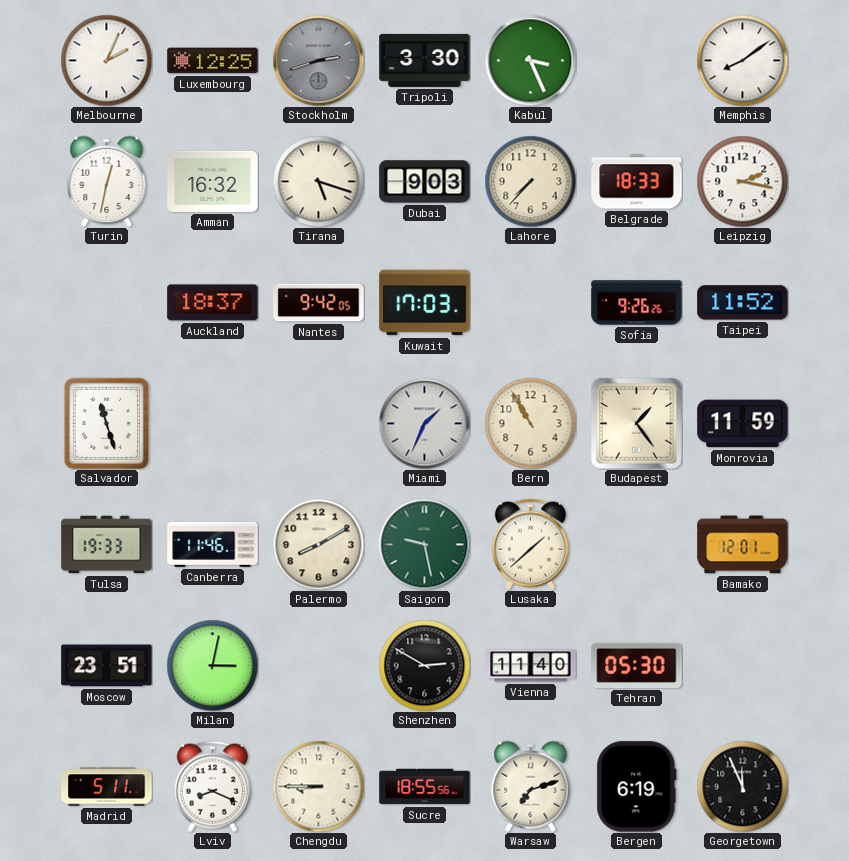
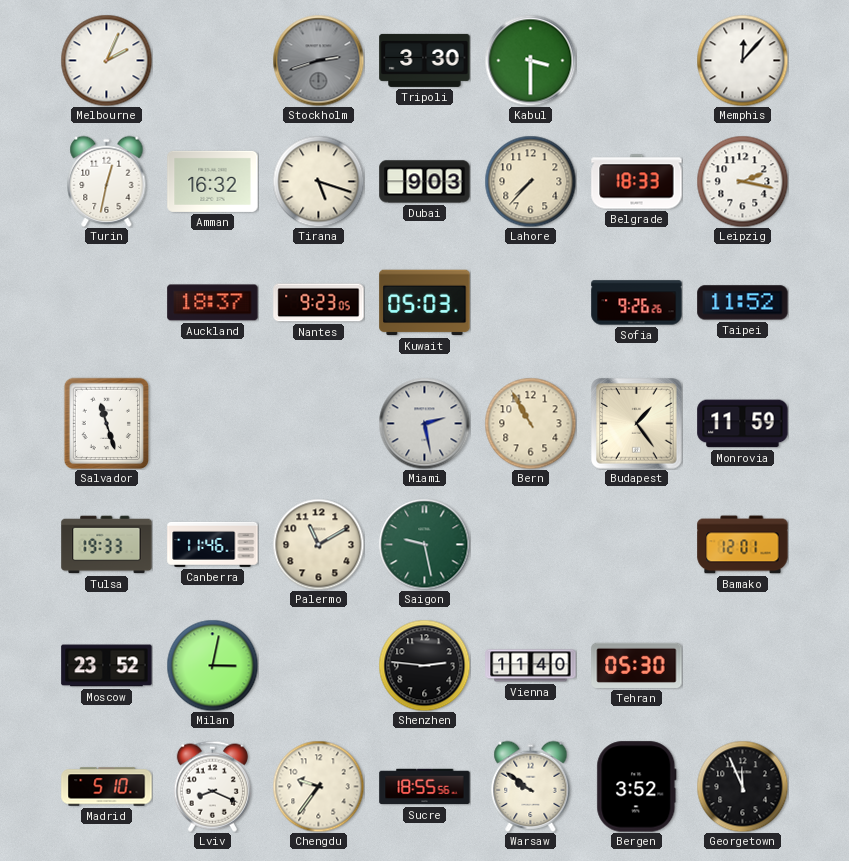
Luxembourg: 12:25 -> none (213, 61)
Kabul: 3:26 -> 3:30 (530, 60)
Memphis: 8:09 -> 12:07 (742, 60)
Nantes: 9:42 -> 9:23 (319, 303)
Kuwait: 17:03 -> 05:03 (425, 303)
Miami: 1:34 -> 2:28 (424, 423)
Palermo: 8:10 -> 11:10 (318, 544)
Lusaka: 1:38 -> none (530, 544)
Moscow: 23:51 -> 23:52 (107, 666)
Shenzhen: 2:50 -> 2:46 (424, 665)
Madrid: 5:11 -> 5:10 (107, 787)
Chengdu: 8:45 -> 9:36 (318, 786)
Warsaw: 7:12 -> 9:51 (531, 786)
Bergen: 6:19 -> 3:52 (637, 787)
